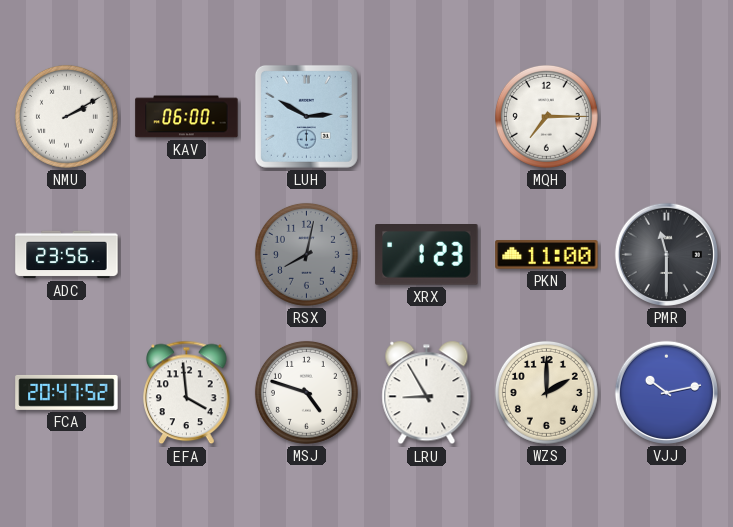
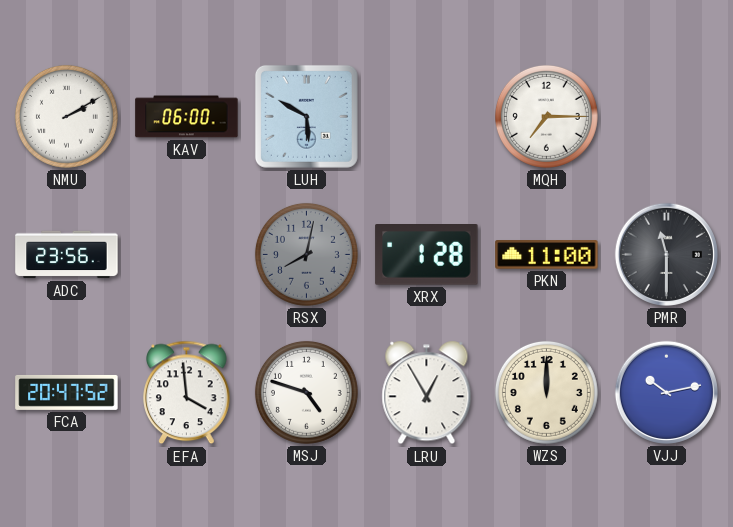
LUH: 2:50 -> 5:50 (306, 116)
XRX: 1:23 -> 1:28 (427, 255)
LRU: 8:55 -> 12:55 (427, 393)
WZS: 2:00 -> 12:00 (546, 392)
